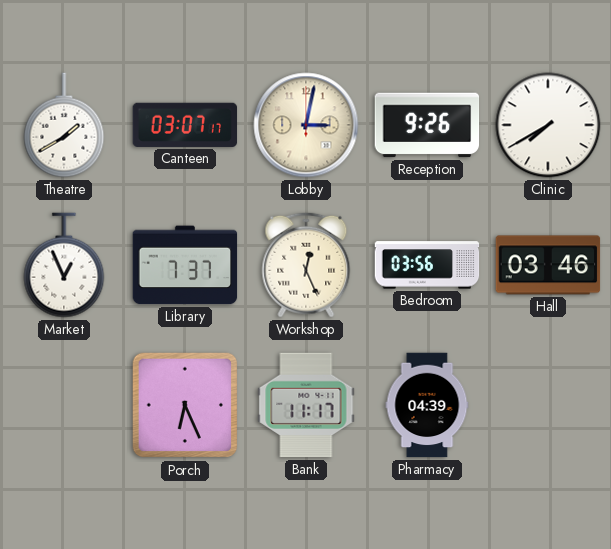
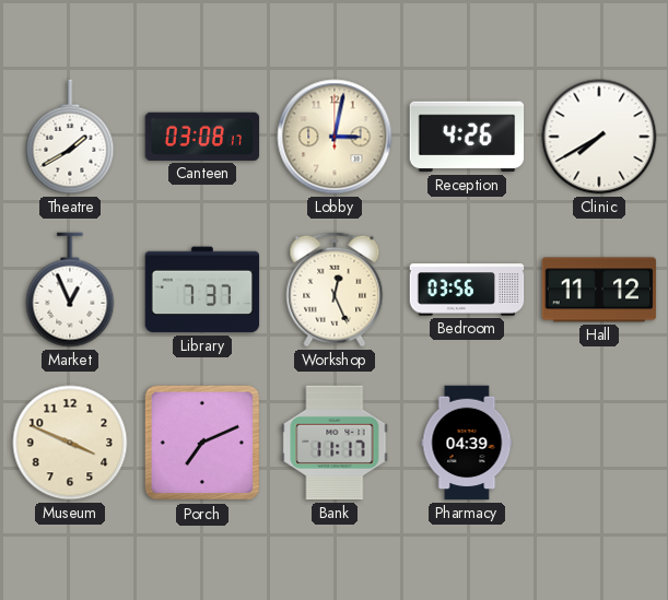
Canteen: 03:07 -> 03:08 (202, 137)
Reception: 9:26 -> 4:26 (467, 137)
Hall: 03:46 -> 11:12 (599, 290)
Museum: none -> 3:49 (70, 443)
Porch: 6:26 -> 7:11 (202, 443)
